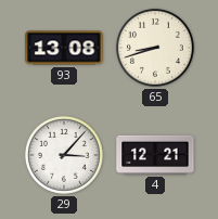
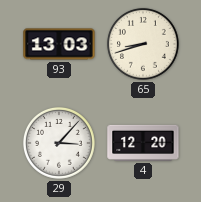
93: 13:08 -> 13:03 (59, 44)
4: 12:21 -> 12:20 (143, 143)
